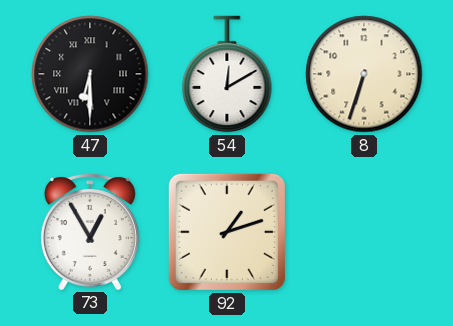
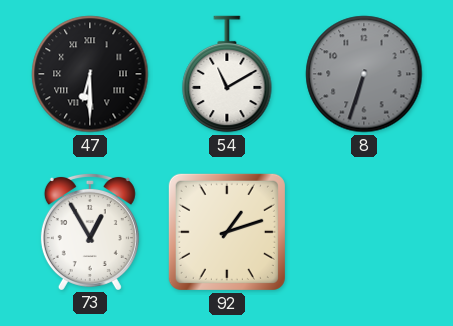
54: 12:10 -> 11:10 (227, 74)
8 dial: cream -> grey (364, 74)
